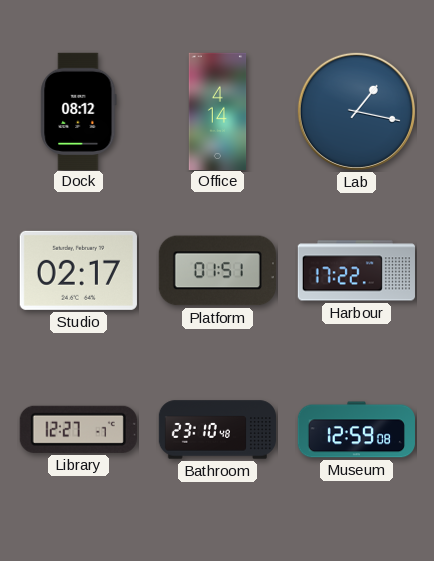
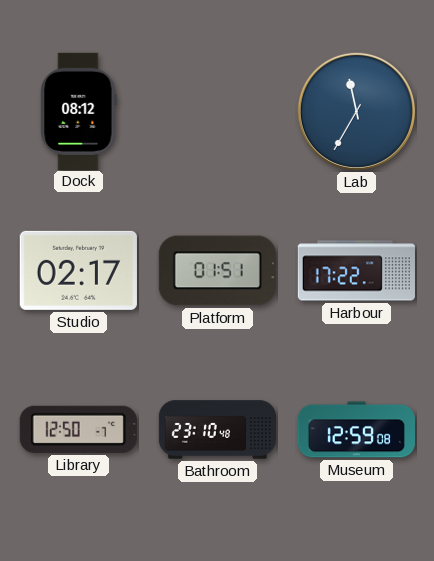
Office: 4:14 -> none (218, 111)
Lab: 1:17 -> 11:35 (356, 111)
Library: 12:27 -> 12:50 (78, 429)
